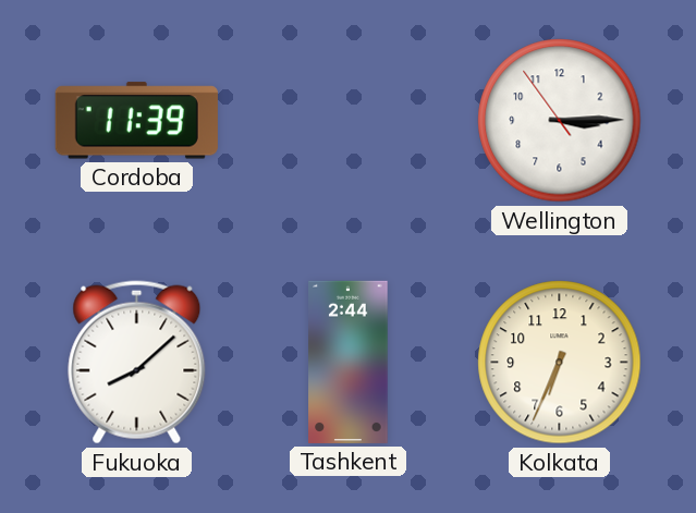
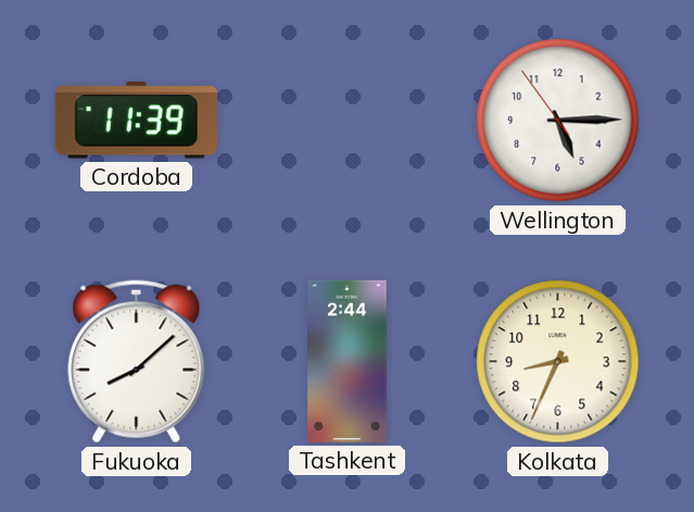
Wellington: 3:14 -> 5:14 (558, 121)
Kolkata: 6:34 -> 8:34 (558, 362)
